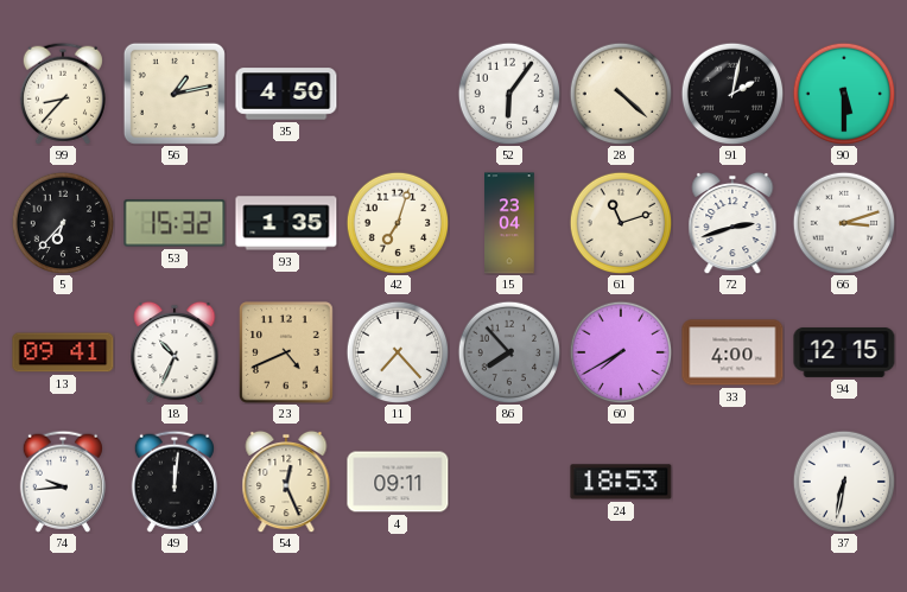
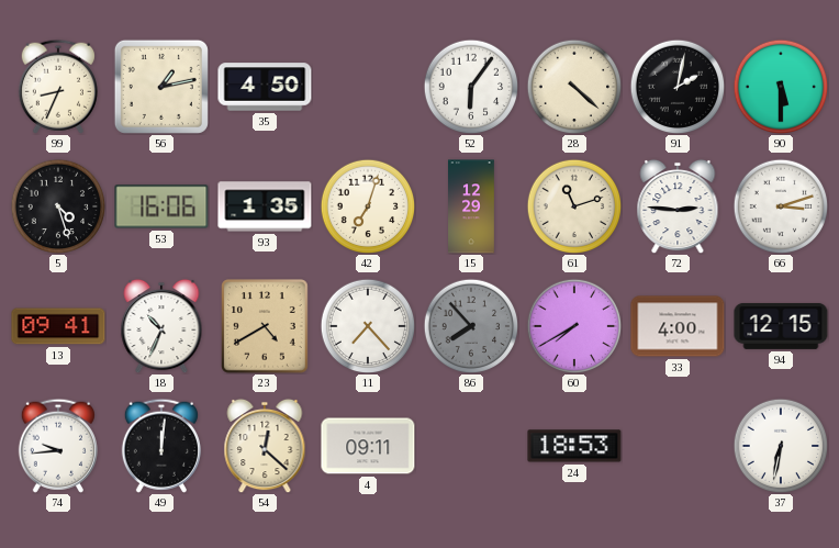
99: 8:37 -> 8:34 (58, 87)
5: 6:37 -> 4:27 (58, 206)
53: 15:32 -> 16:06 (161, 206)
15: 23:04 -> 12:29 (472, 206)
72: 2:42 -> 2:46 (678, 206)
23: 4:41 -> 4:40 (265, 326)
54: 12:26 -> 12:22 (265, 446)
